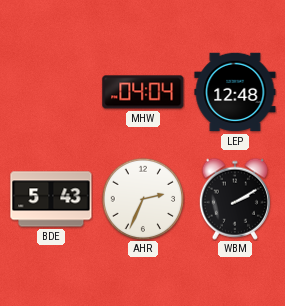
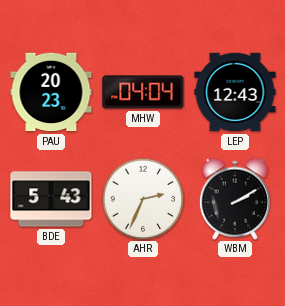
PAU: none -> 20:23 (51, 92)
LEP: 12:48 -> 12:43 (235, 92)
